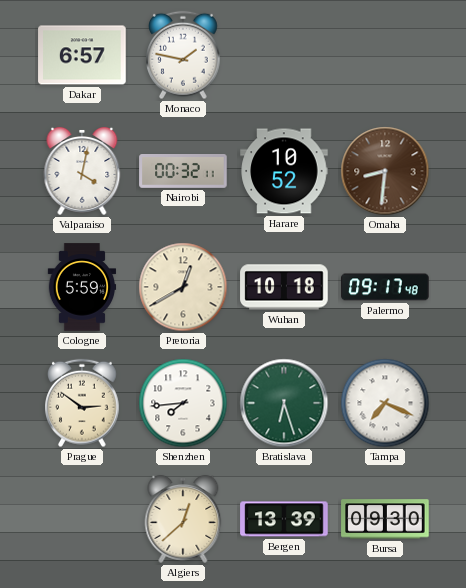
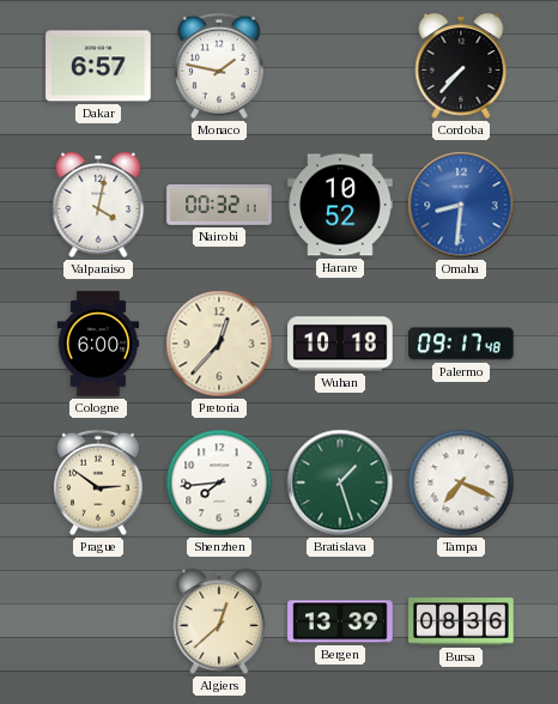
Cordoba: none -> 7:37 (461, 66)
Omaha dial: brown -> blue (461, 205)
Cologne: 5:59 -> 6:00 (98, 344)
Pretoria: 12:40 -> 12:37 (219, 344)
Bratislava: 6:27 -> 1:27 (340, 483)
Bursa: 09:30 -> 08:36 (461, 621)
